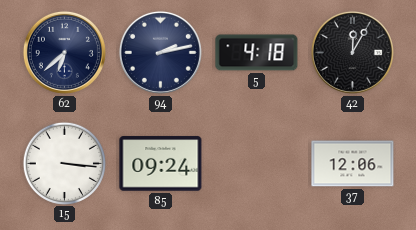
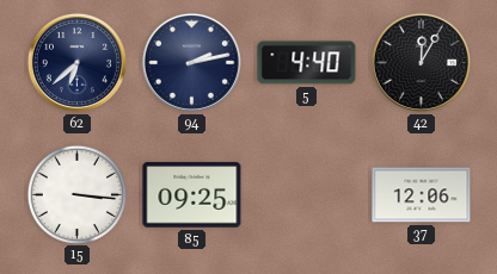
5: 4:18 -> 4:40 (307, 63)
85: 09:24 -> 09:25 (192, 195)
